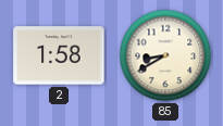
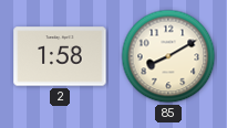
85: 8:40 -> 8:10 (168, 56)
